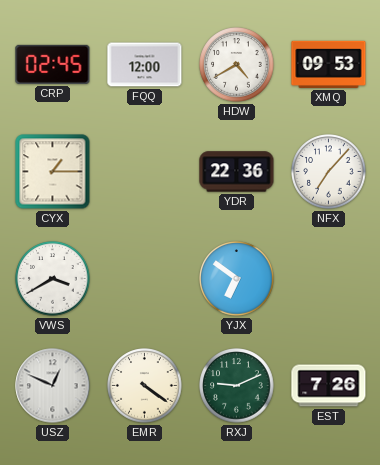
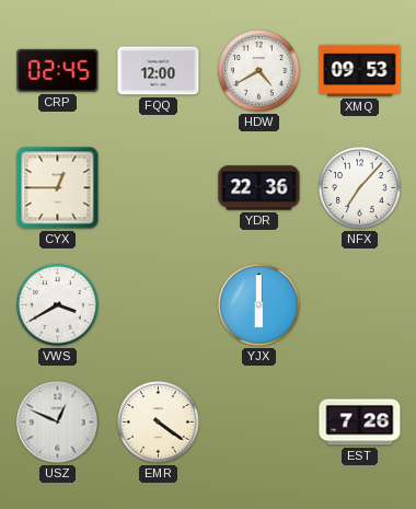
CYX: 1:15 -> 12:45 (58, 188)
YJX: 6:51 -> 6:00 (259, 305)
RXJ: 9:11 -> none (237, 386)
